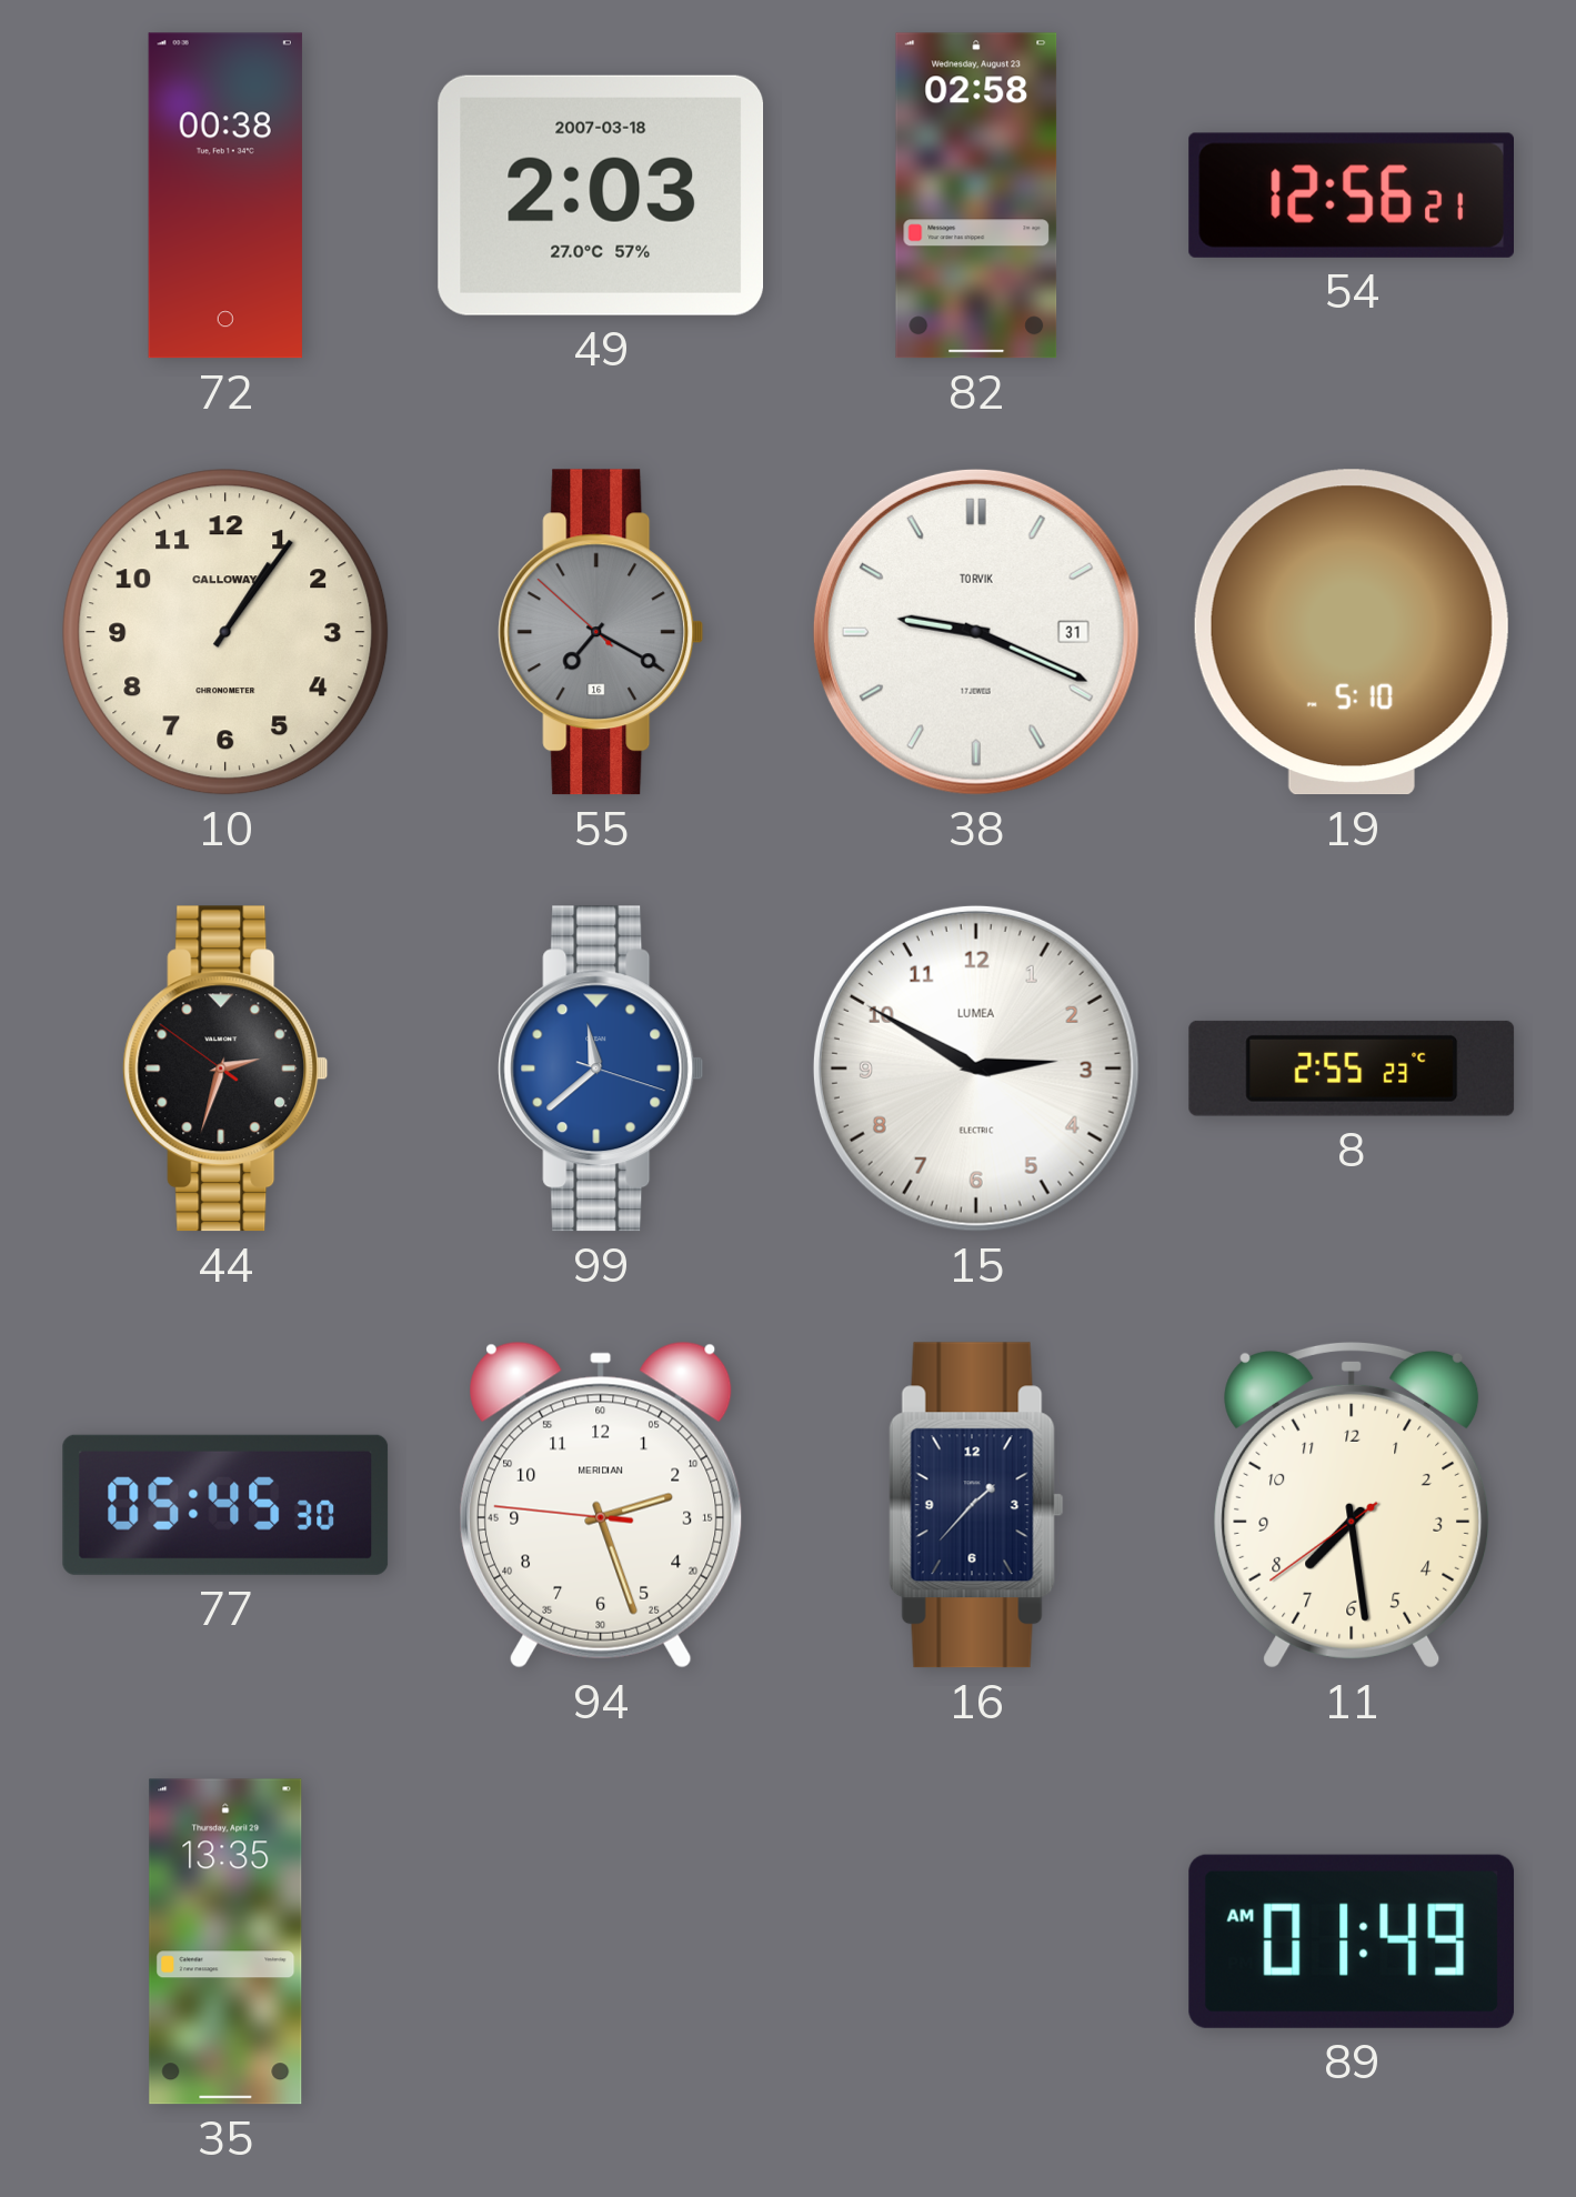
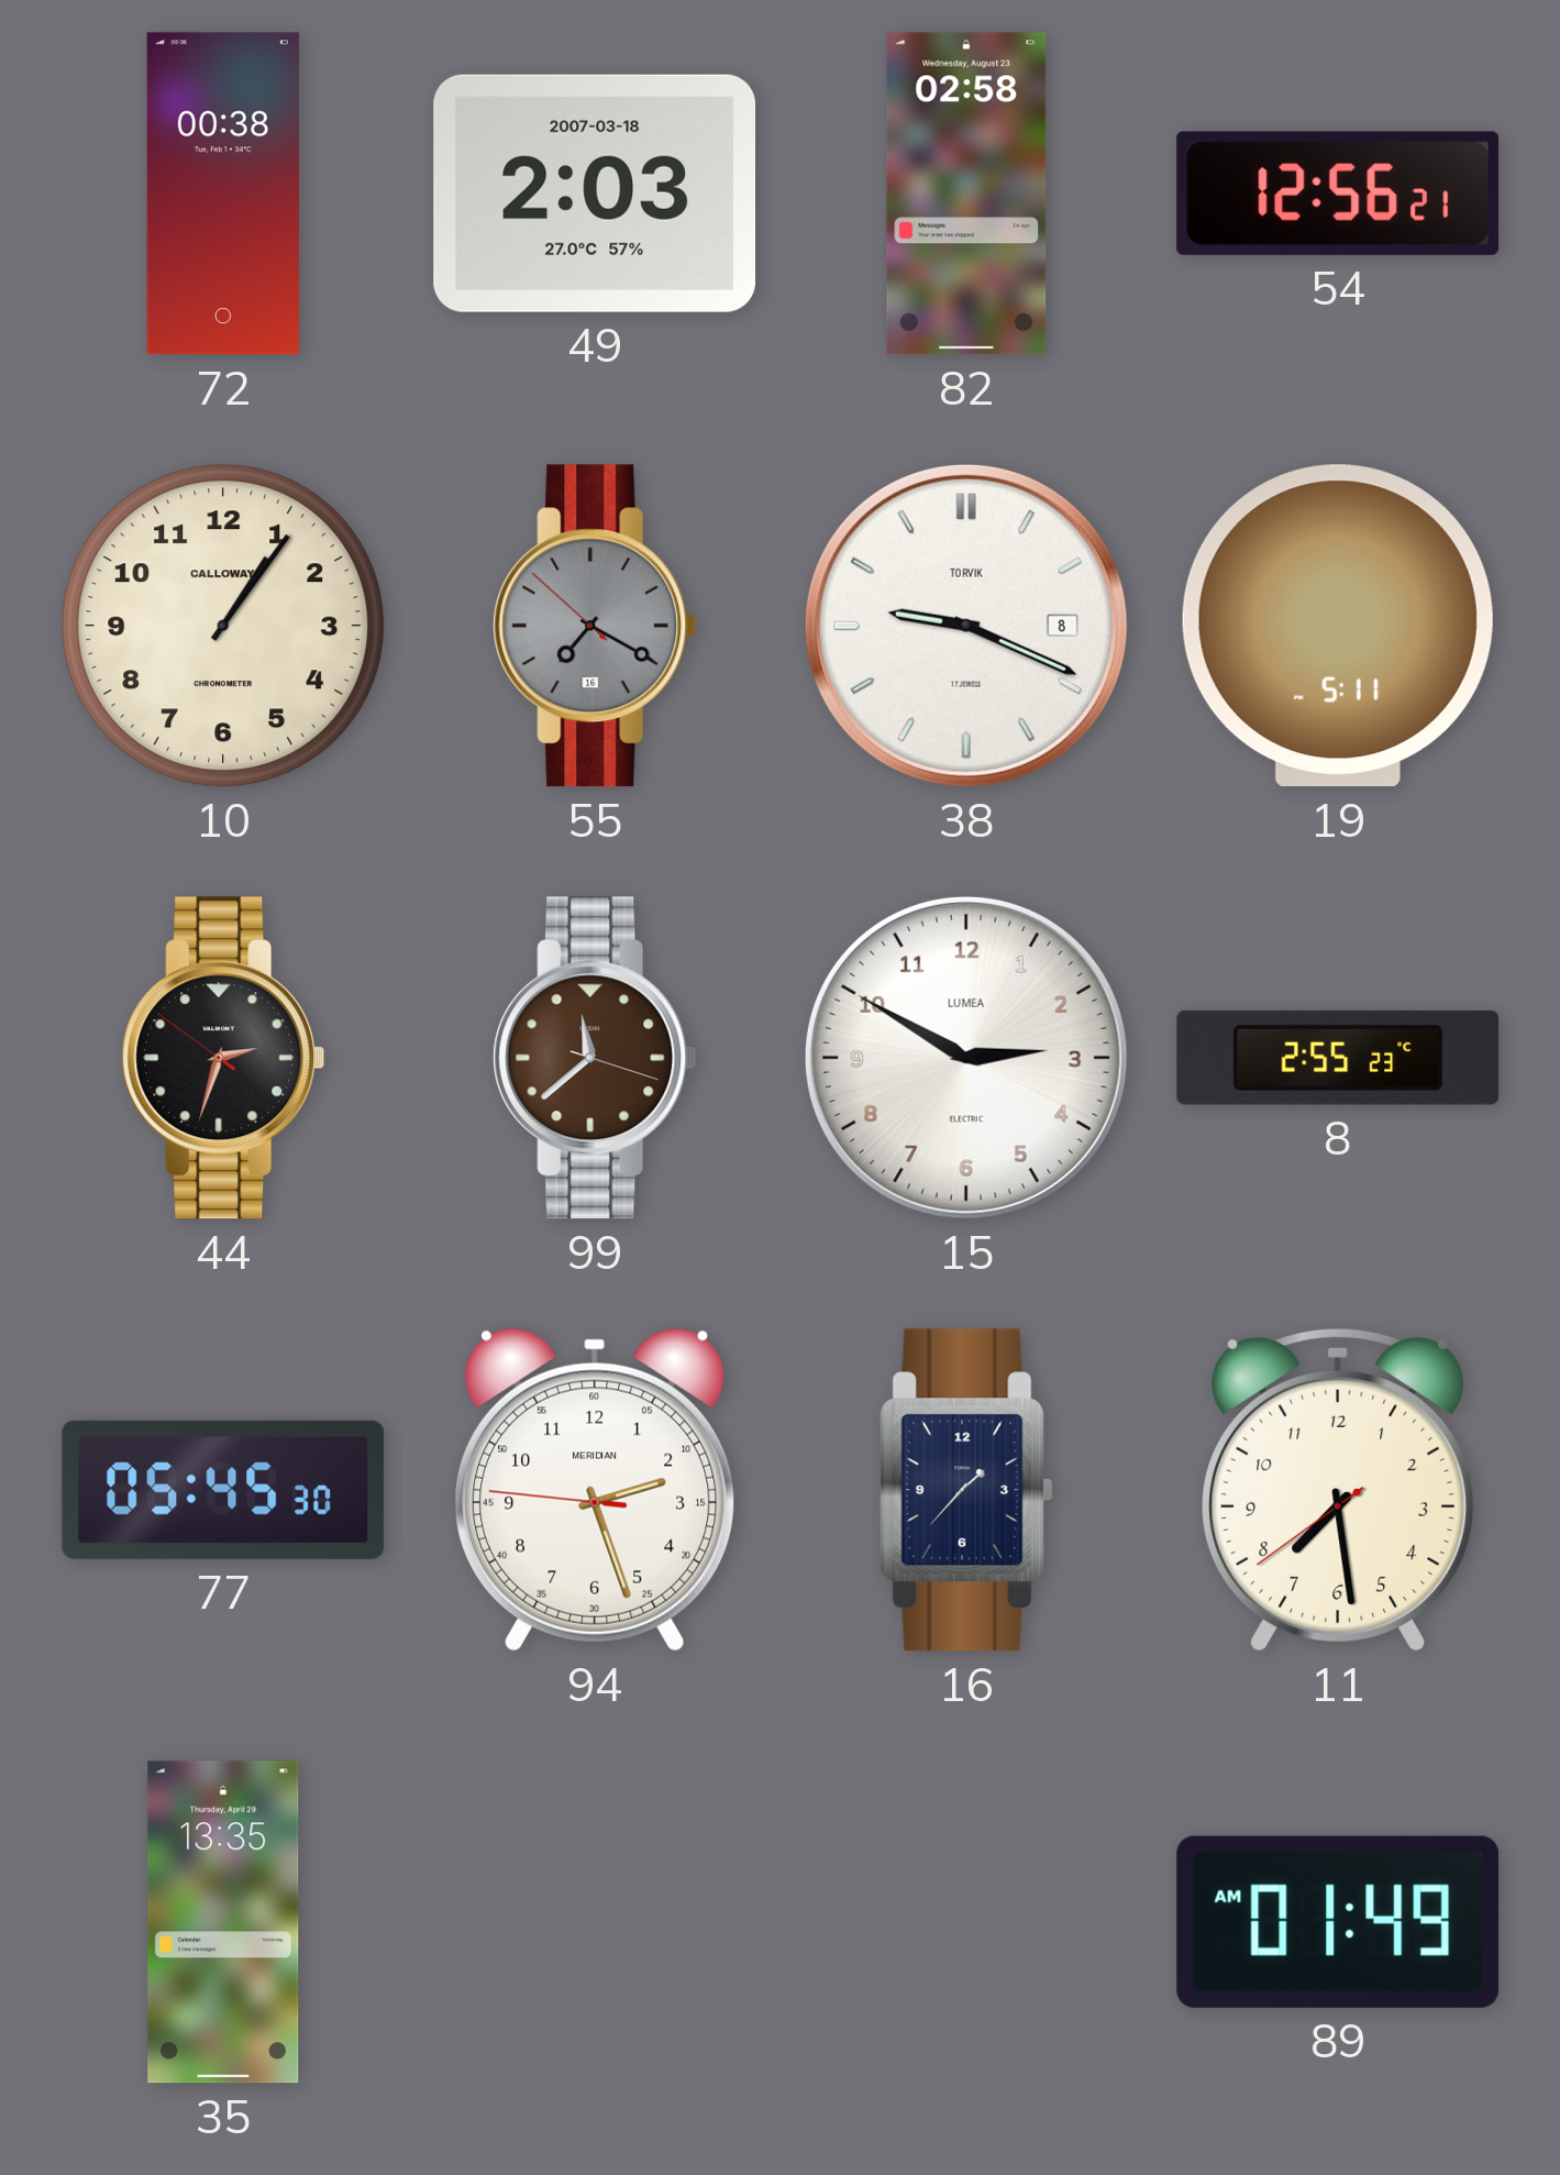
38 date: 31 -> 8 (966, 626)
19: 5:10 -> 5:11 (1338, 626)
99 dial: blue -> brown (595, 1058)
